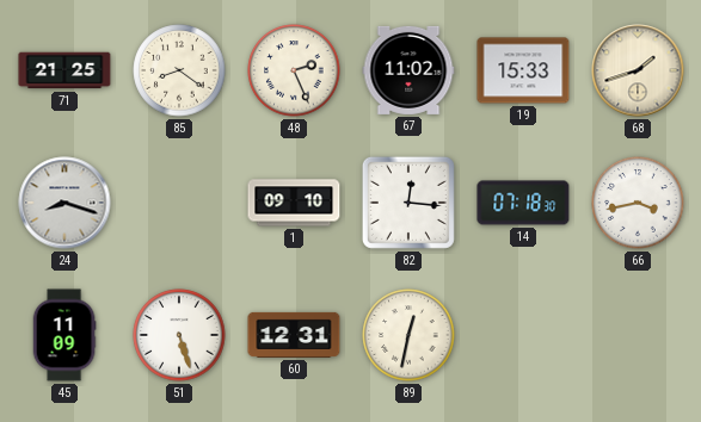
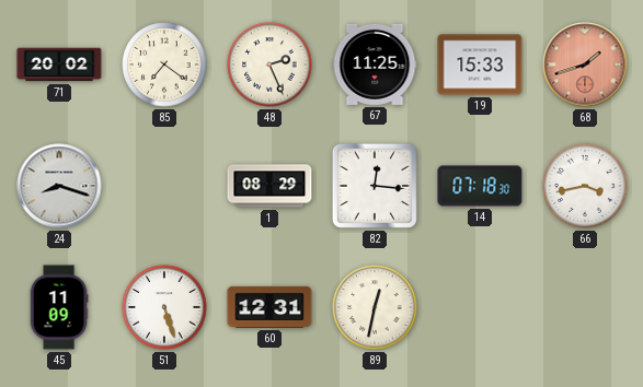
71: 21:25 -> 20:02 (59, 64)
85: 8:21 -> 7:21 (164, 64)
67: 11:02 -> 11:25 (375, 64)
68 dial: cream -> salmon (585, 64)
1: 09:10 -> 08:29 (269, 186)
